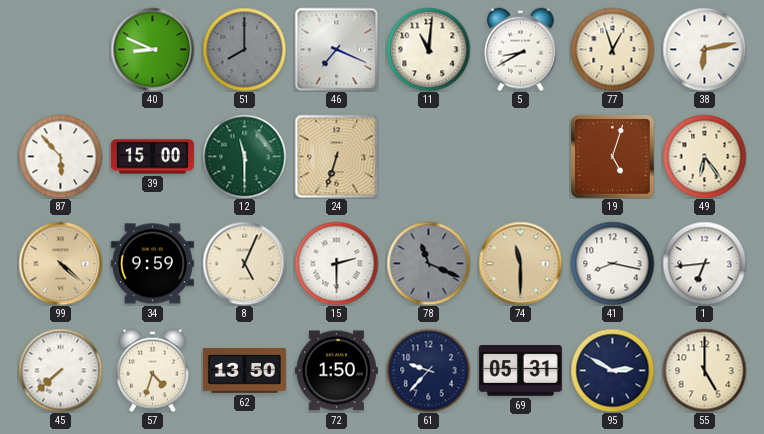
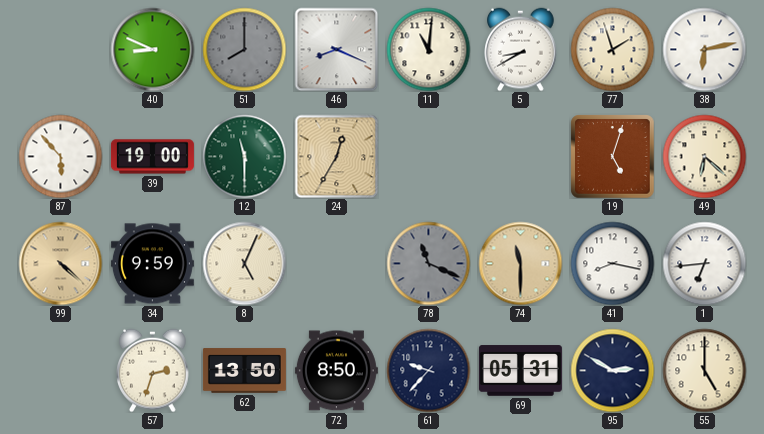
46: 7:19 -> 8:19 (336, 49)
77: 12:57 -> 1:57 (612, 49)
39: 15:00 -> 19:00 (152, 157)
24: 6:33 -> 12:35 (336, 156)
49: 6:24 -> 6:22 (704, 156)
15: 2:30 -> none (336, 263)
45: 7:38 -> none (60, 370)
57: 4:33 -> 2:33 (153, 370)
72: 1:50 -> 8:50 (336, 371)
